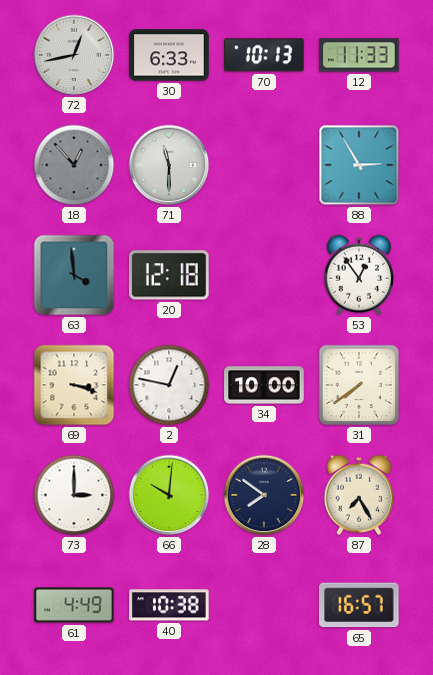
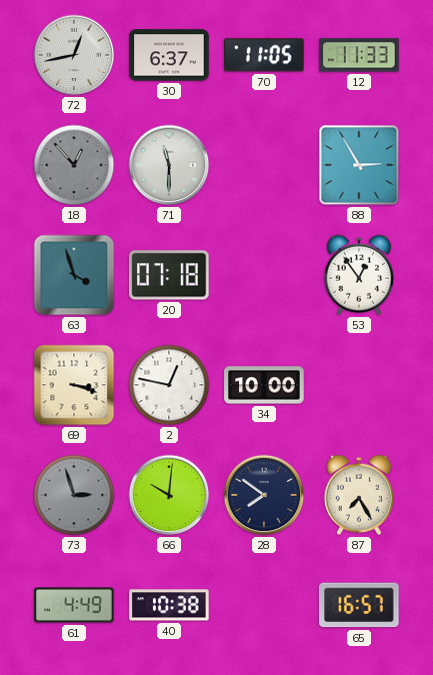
30: 6:33 -> 6:37 (169, 55)
70: 10:13 -> 11:05 (265, 55)
63: 3:59 -> 3:57 (74, 275)
20: 12:18 -> 07:18 (169, 275)
31: 7:39 -> none (359, 385)
73: 3:00 -> 2:57 (74, 495)
73 dial: white -> grey (74, 495)
